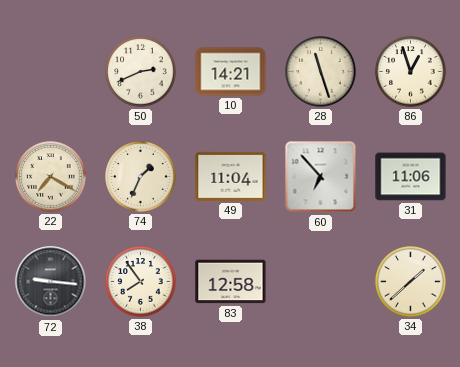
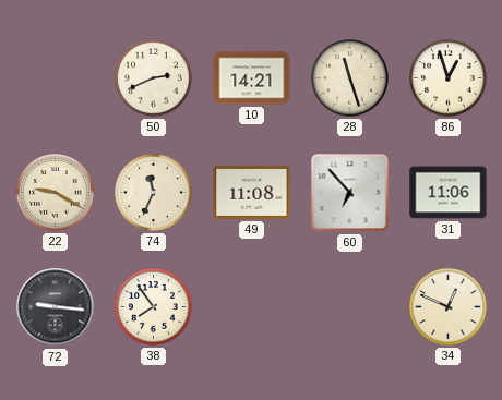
22: 7:20 -> 9:20 (56, 193)
74: 1:34 -> 11:34 (154, 193)
49: 11:04 -> 11:08 (252, 192)
83: 12:58 -> none (231, 282)
34: 1:38 -> 12:49 (449, 307)
